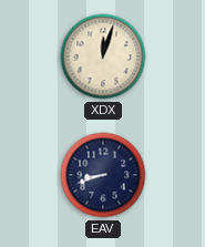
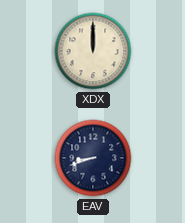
XDX: 12:03 -> 12:00 (93, 51)
